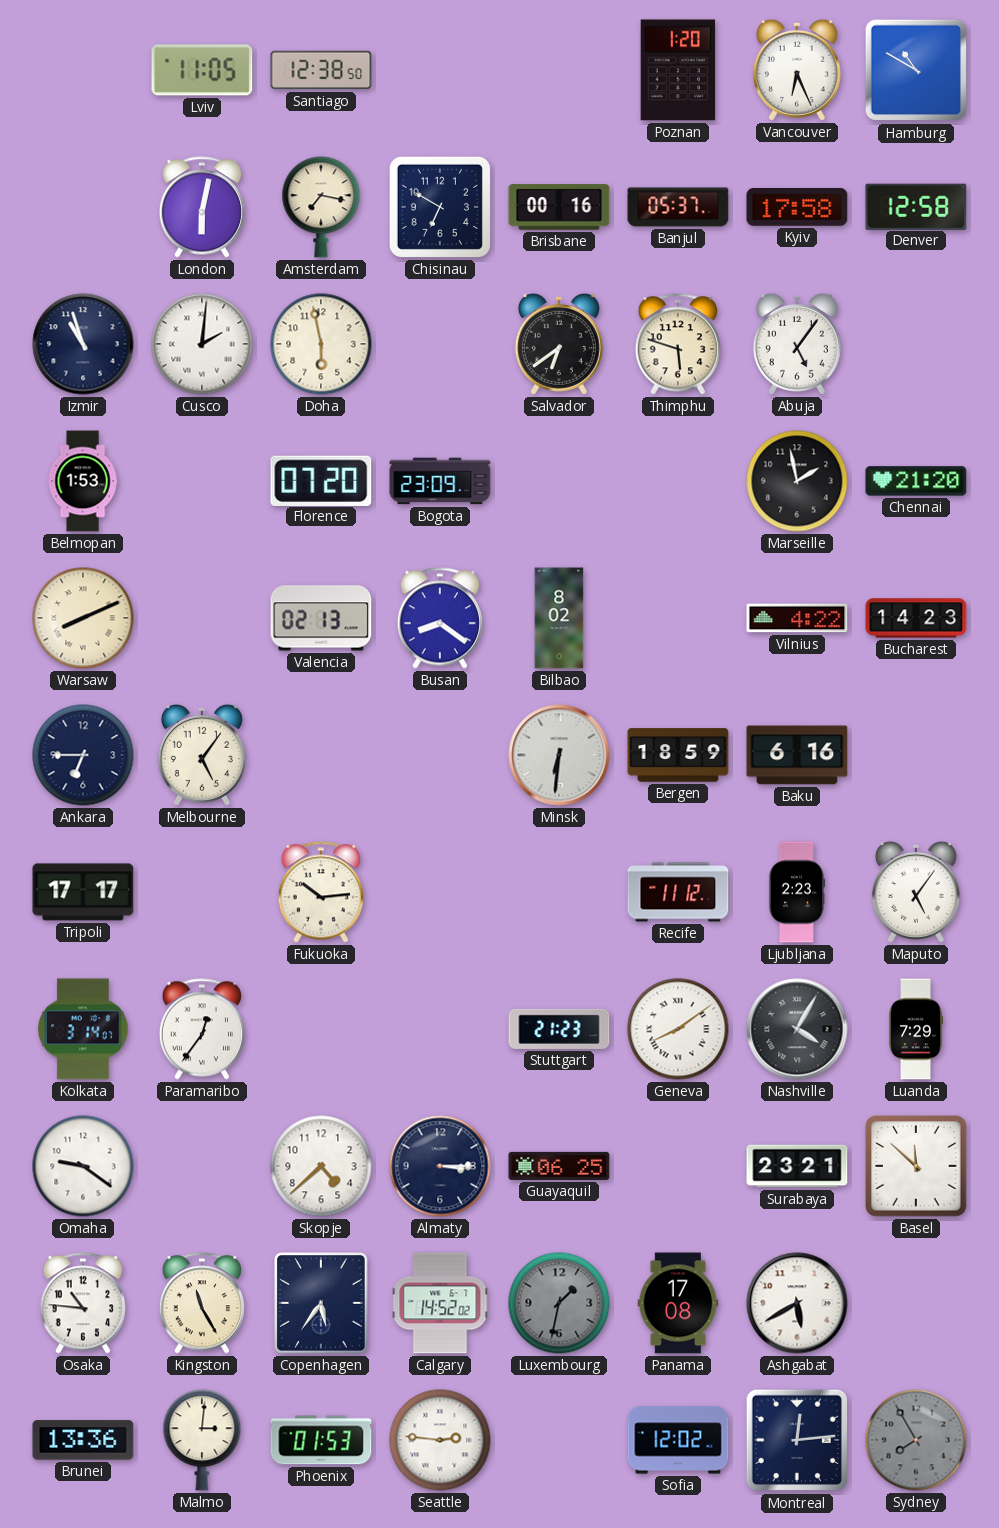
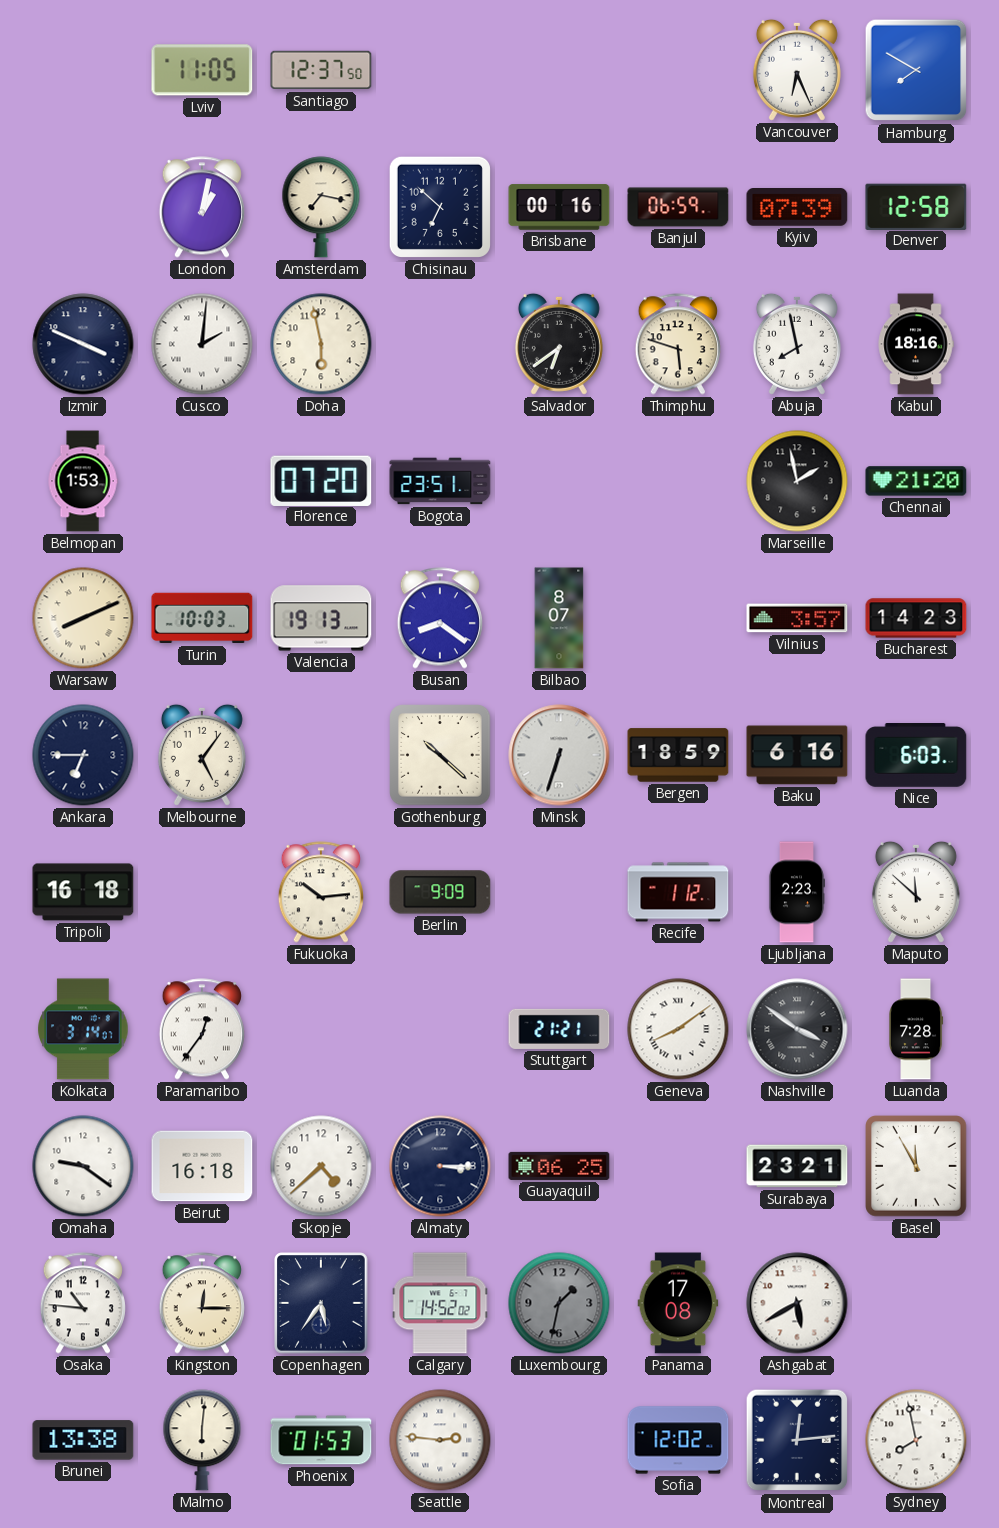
Santiago: 12:38 -> 12:37 (321, 70)
Poznan: 1:20 -> none (678, 70)
Hamburg: 10:50 -> 7:50 (916, 70)
London: 6:02 -> 1:02 (202, 207)
Chisinau: 6:50 -> 6:52 (440, 207)
Banjul: 05:37 -> 06:59 (678, 207)
Kyiv: 17:58 -> 07:39 (797, 208)
Izmir: 10:57 -> 3:49 (83, 344)
Abuja: 5:06 -> 7:58 (797, 344)
Kabul: none -> 18:16 (916, 344)
Bogota: 23:09 -> 23:51 (440, 481)
Turin: none -> 10:03 (202, 618)
Valencia: 02:13 -> 19:13 (321, 618)
Bilbao: 8:02 -> 8:07 (559, 618)
Vilnius: 4:22 -> 3:57 (797, 618)
Gothenburg: none -> 10:22 (440, 755)
Minsk: 6:31 -> 6:33 (559, 755)
Nice: none -> 6:03 (916, 756)
Tripoli: 17:17 -> 16:18 (83, 892)
Berlin: none -> 9:09 (440, 892)
Recife: 11:12 -> 1:12 (678, 892)
Maputo: 5:06 -> 11:52 (916, 892)
Stuttgart: 21:23 -> 21:21 (559, 1029)
Nashville: 4:05 -> 3:51 (797, 1029)
Luanda: 7:29 -> 7:28 (917, 1029)
Beirut: none -> 16:18 (202, 1166)
Basel: 11:52 -> 11:55 (917, 1167)
Kingston: 11:25 -> 12:15 (202, 1303)
Brunei: 13:36 -> 13:38 (83, 1440)
Malmo: 3:01 -> 6:01 (202, 1440)
Sydney: 7:55 -> 7:58 (916, 1440)
Sydney dial: grey -> white (916, 1440)
